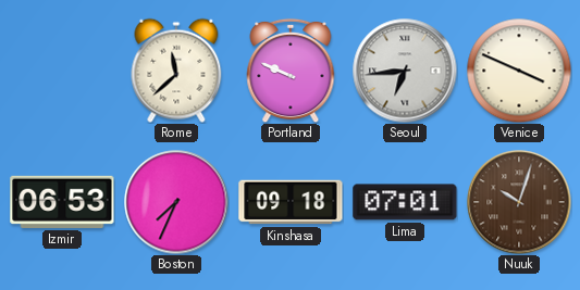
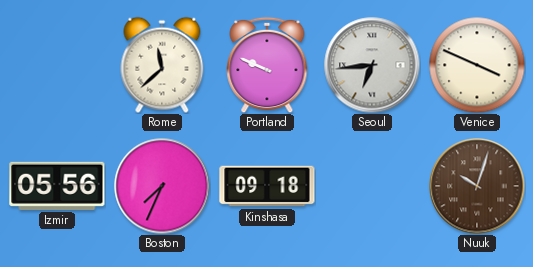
Izmir: 06:53 -> 05:56 (57, 186)
Lima: 07:01 -> none (405, 202)
